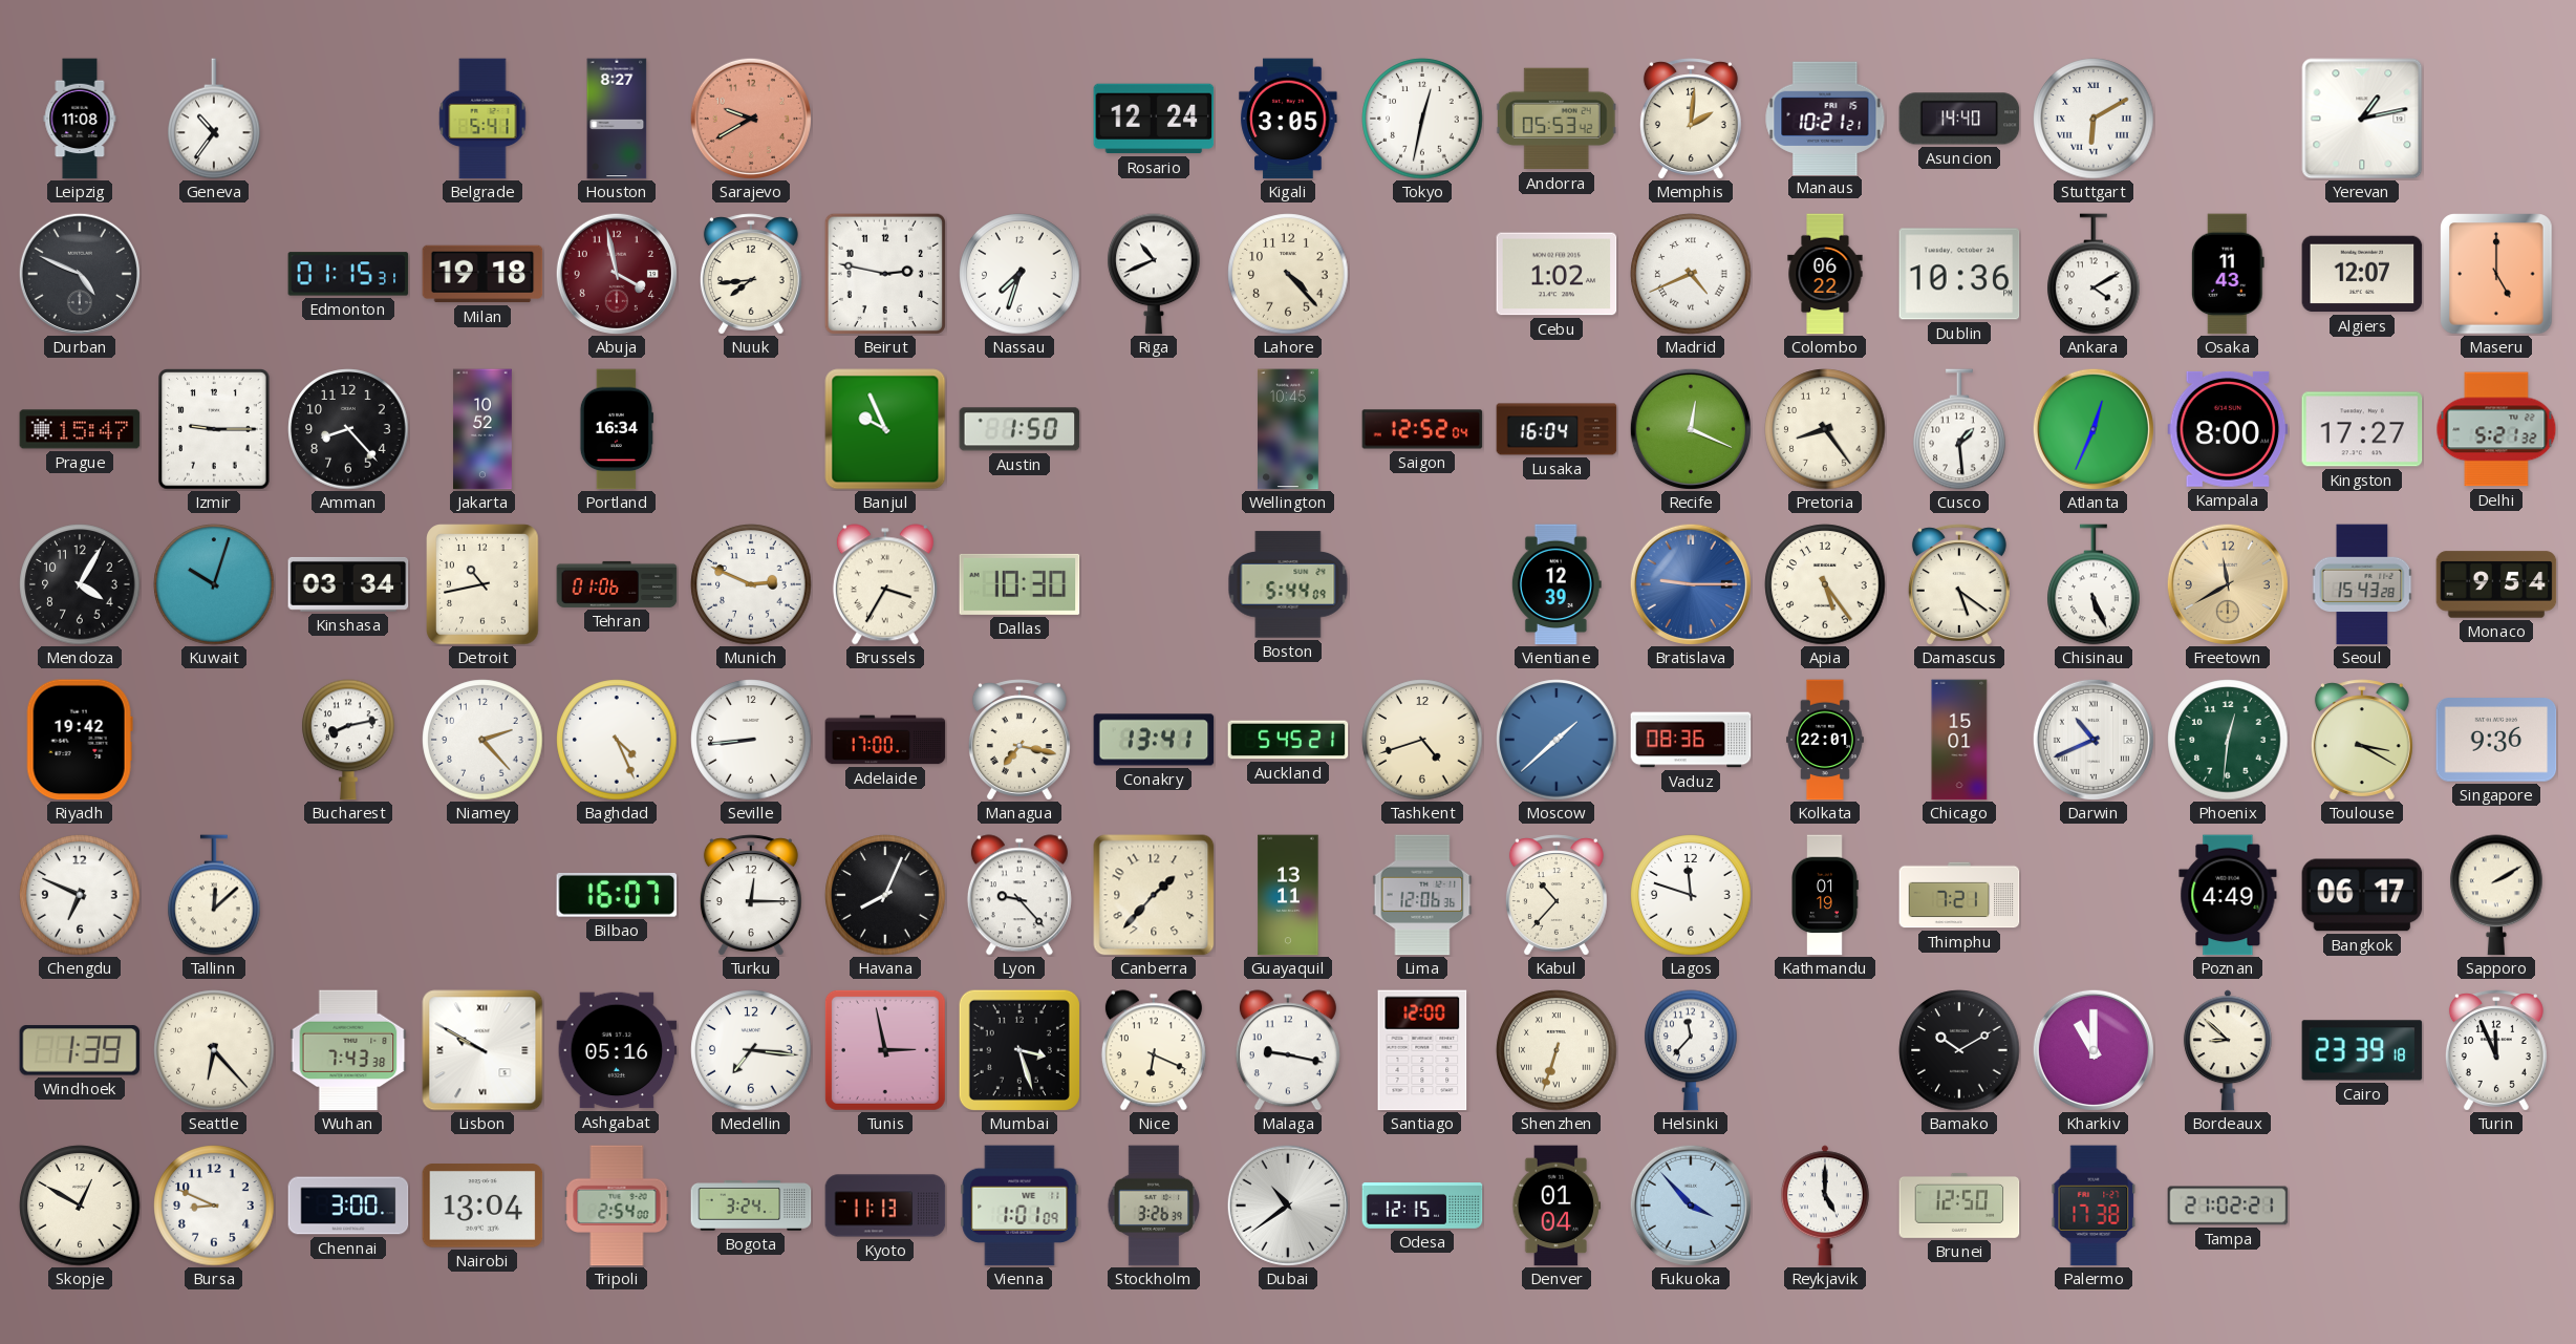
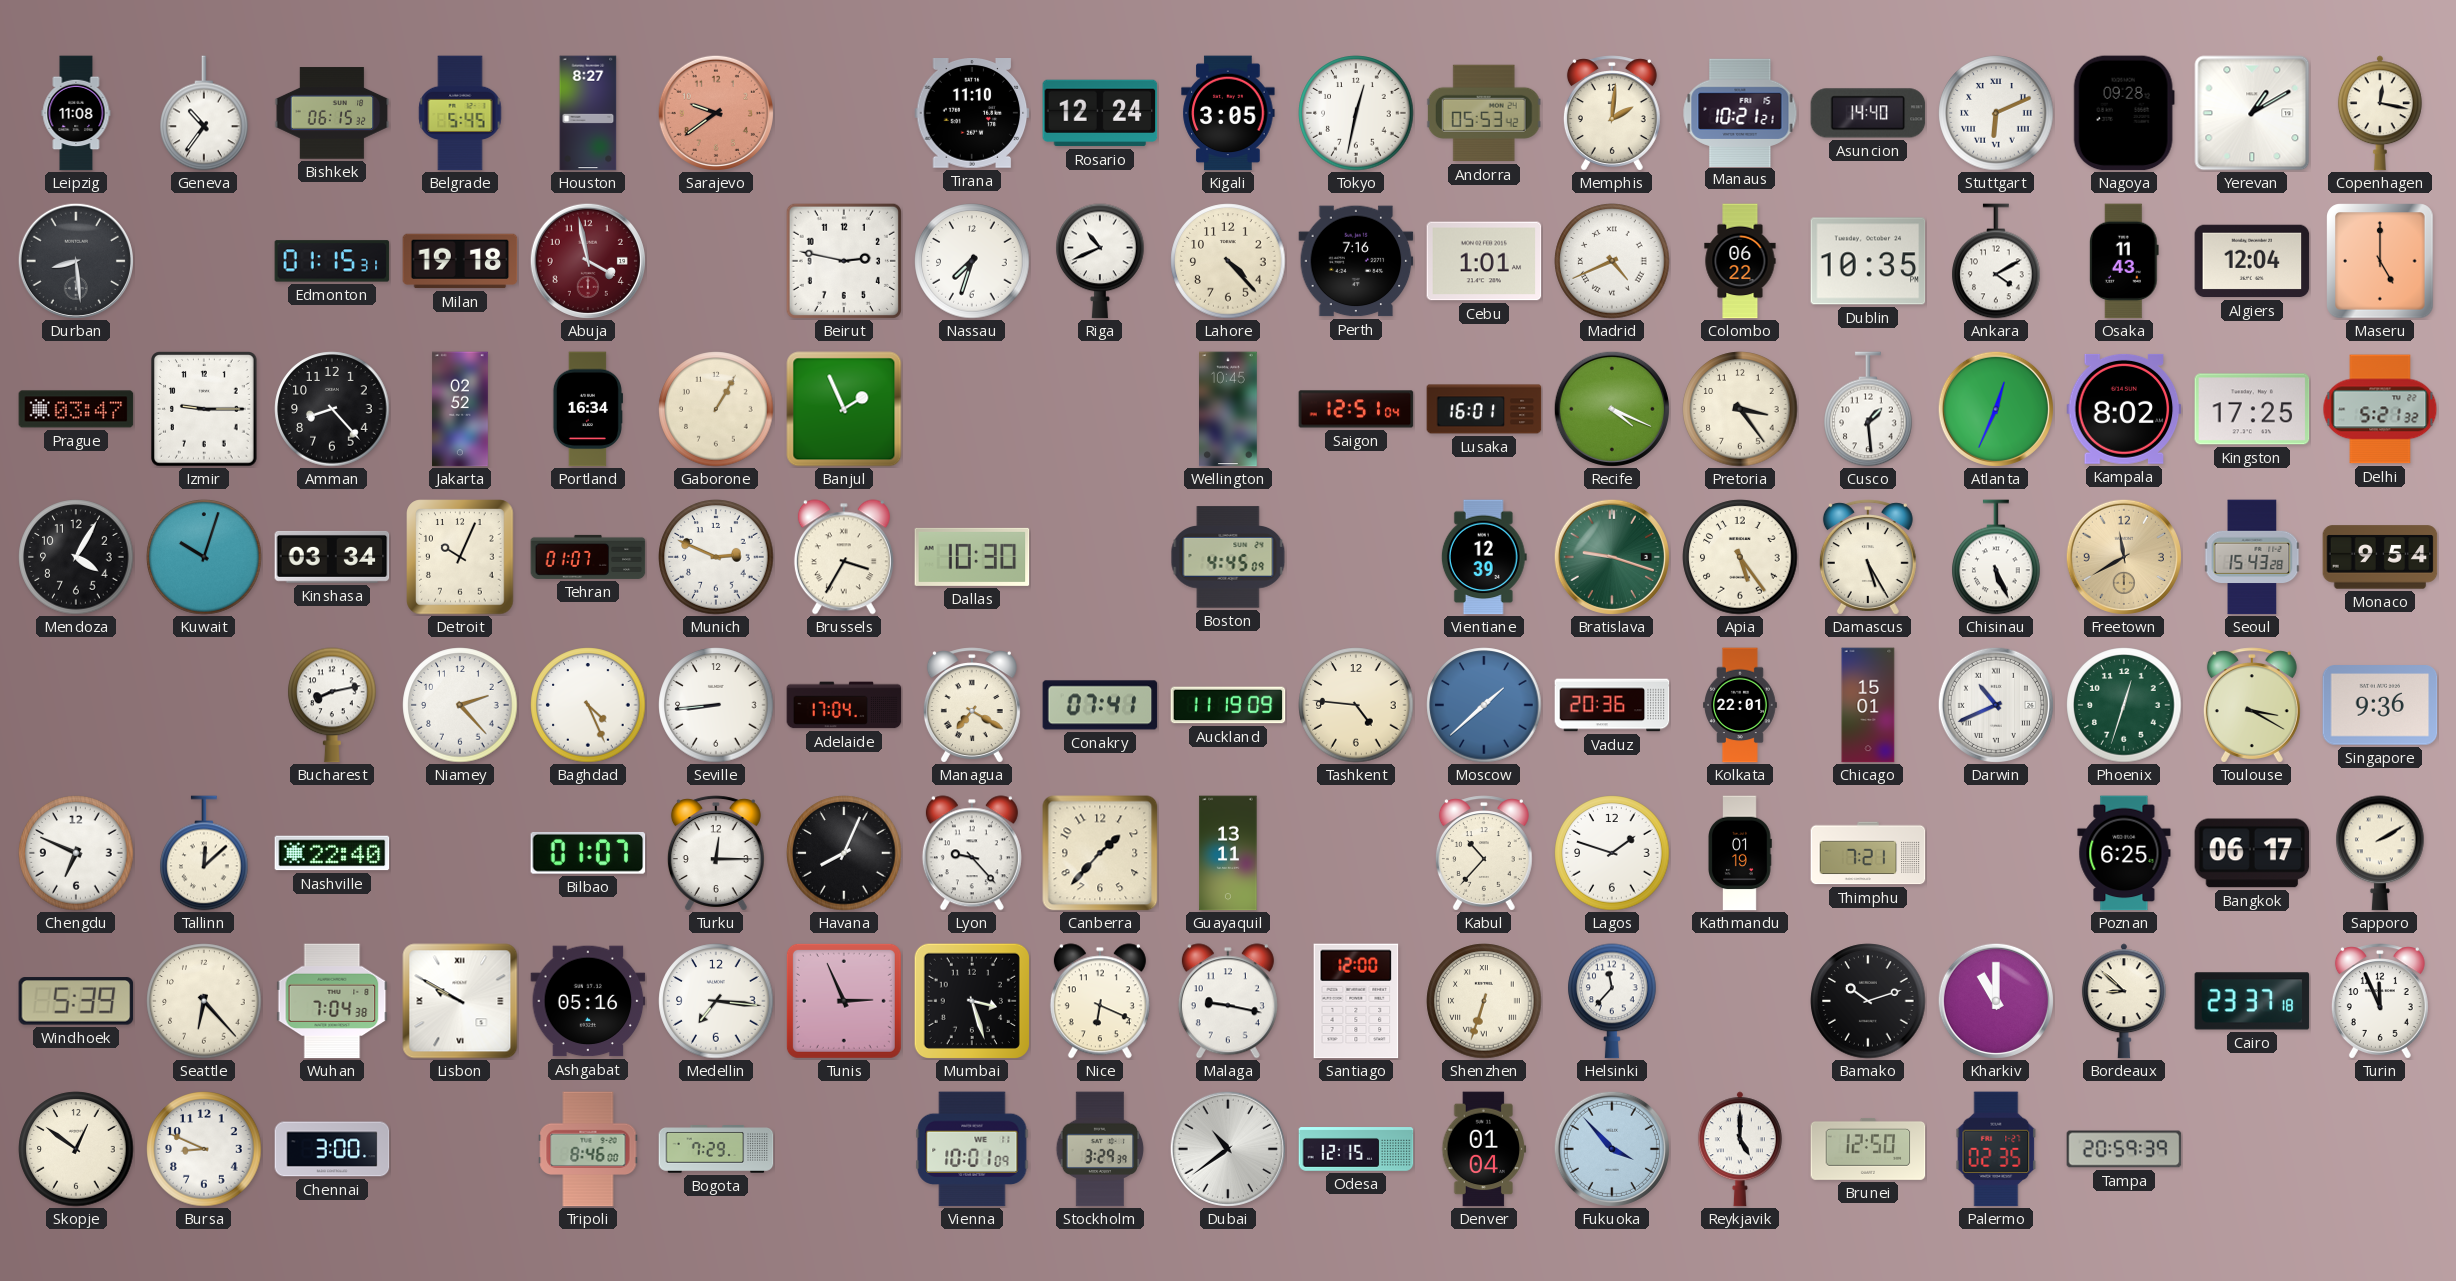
Bishkek: none -> 06:15 (332, 113)
Belgrade: 5:41 -> 5:45 (460, 113)
Sarajevo: 9:40 -> 9:39 (716, 113)
Tirana: none -> 11:10 (972, 114)
Stuttgart: 6:10 -> 6:11 (1996, 113)
Nagoya: none -> 09:28 (2124, 113)
Yerevan: 1:13 -> 1:10 (2252, 113)
Copenhagen: none -> 12:17 (2380, 113)
Durban: 4:49 -> 8:29 (76, 261)
Nuuk: 7:44 -> none (751, 274)
Perth: none -> 7:16 (1356, 261)
Cebu: 1:02 -> 1:01 (1484, 261)
Dublin: 10:36 -> 10:35 (1868, 261)
Algiers: 12:07 -> 12:04 (2252, 261)
Prague: 15:47 -> 03:47 (76, 409)
Jakarta: 10:52 -> 02:52 (461, 409)
Gaborone: none -> 1:05 (716, 409)
Banjul: 9:56 -> 1:56 (844, 409)
Austin: 1:50 -> none (1019, 429)
Saigon: 12:52 -> 12:51 (1356, 409)
Lusaka: 16:04 -> 16:01 (1484, 409)
Recife: 12:19 -> 4:19 (1612, 409)
Pretoria: 8:24 -> 3:24 (1740, 409)
Kampala: 8:00 -> 8:02 (2124, 409)
Kingston: 17:27 -> 17:25 (2252, 409)
Detroit: 10:43 -> 10:04 (460, 557)
Tehran: 01:06 -> 01:07 (588, 557)
Boston: 5:44 -> 4:45 (1228, 557)
Bratislava: 9:15 -> 9:18 (1612, 557)
Bratislava dial: blue -> green (1612, 557)
Damascus: 5:21 -> 5:25 (1868, 557)
Riyadh: 19:42 -> none (80, 740)
Adelaide: 17:00 -> 17:04 (844, 705)
Managua: 7:17 -> 7:20 (972, 705)
Conakry: 13:41 -> 07:41 (1100, 705)
Auckland: 5:45 -> 11:19 (1228, 705)
Tashkent: 4:42 -> 4:46 (1356, 705)
Vaduz: 08:36 -> 20:36 (1612, 705)
Phoenix: 12:31 -> 12:33 (2124, 705)
Nashville: none -> 22:40 (332, 853)
Bilbao: 16:07 -> 01:07 (588, 853)
Lima: 12:06 -> none (1422, 895)
Lagos: 11:48 -> 1:48 (1612, 853)
Poznan: 4:49 -> 6:25 (2124, 853)
Windhoek: 1:39 -> 5:39 (76, 1001)
Wuhan: 7:43 -> 7:04 (332, 1001)
Tunis: 2:58 -> 2:56 (844, 1001)
Bamako: 10:10 -> 10:12 (1868, 1001)
Cairo: 23:39 -> 23:37 (2252, 1001)
Skopje: 12:50 -> 12:51 (76, 1149)
Nairobi: 13:04 -> none (482, 1206)
Tripoli: 2:54 -> 8:46 (588, 1149)
Bogota: 3:24 -> 7:29 (716, 1150)
Kyoto: 11:13 -> none (885, 1206)
Vienna: 1:01 -> 10:01 (972, 1149)
Stockholm: 3:26 -> 3:29 (1100, 1149)
Palermo: 17:38 -> 02:35 (1996, 1149)
Tampa: 21:02 -> 20:59 (2124, 1149)
